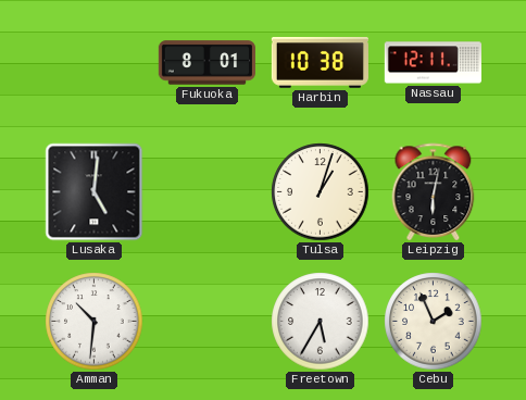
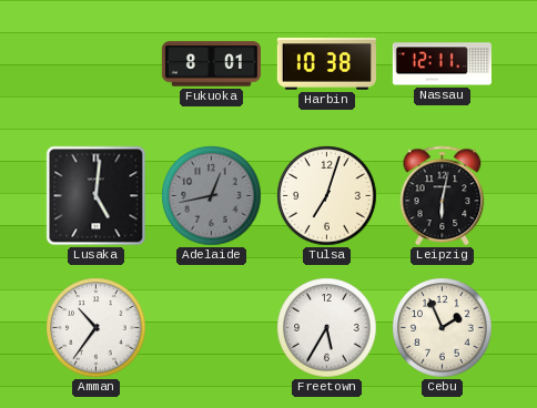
Adelaide: none -> 12:43 (212, 196)
Tulsa: 1:03 -> 7:03 (327, 196)
Amman: 10:31 -> 10:36 (97, 328)
